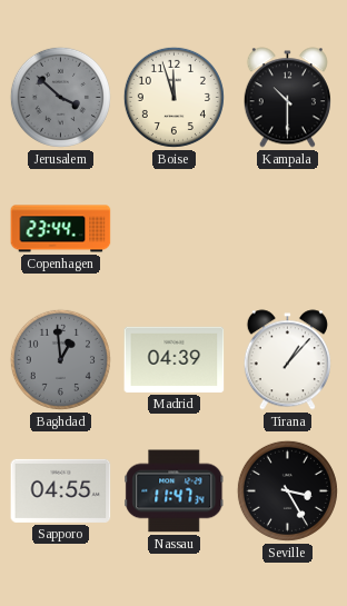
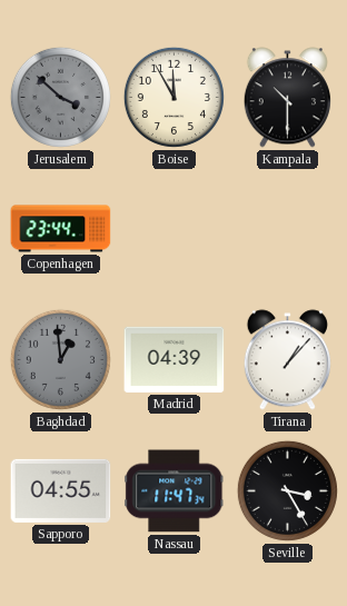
Boise: 11:57 -> 11:55 (173, 97)
